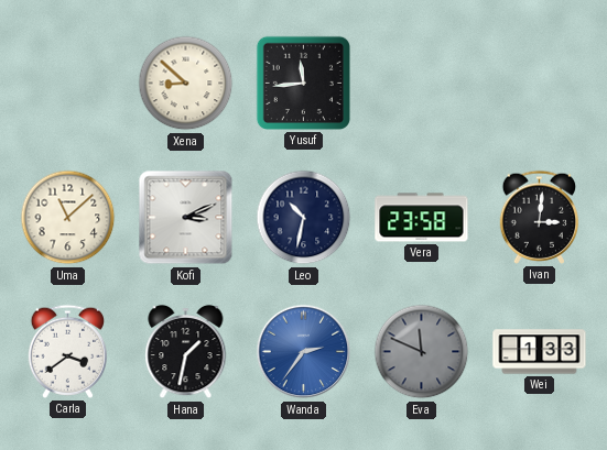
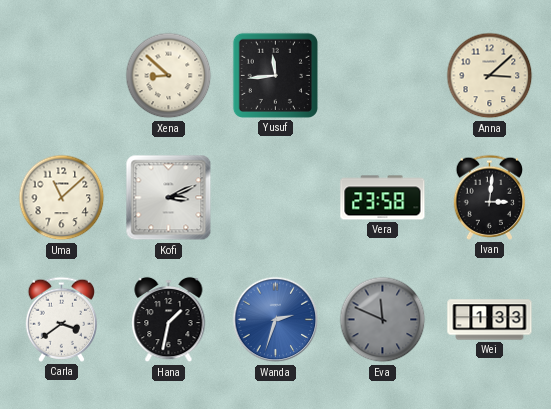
Anna: none -> 3:08 (490, 76)
Leo: 10:32 -> none (304, 218)
Wanda: 2:36 -> 2:33 (276, 320)
